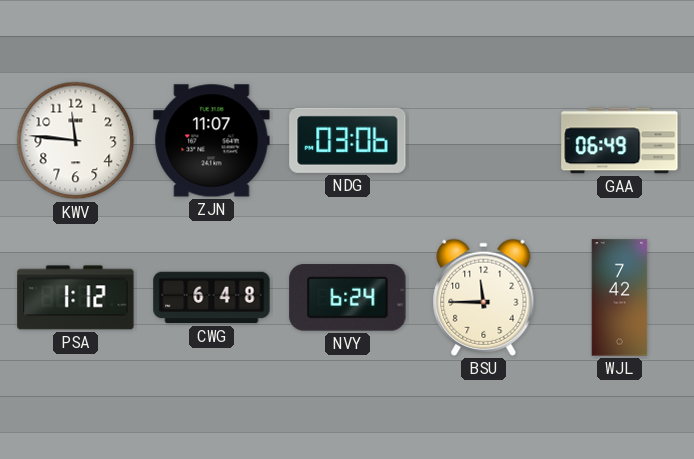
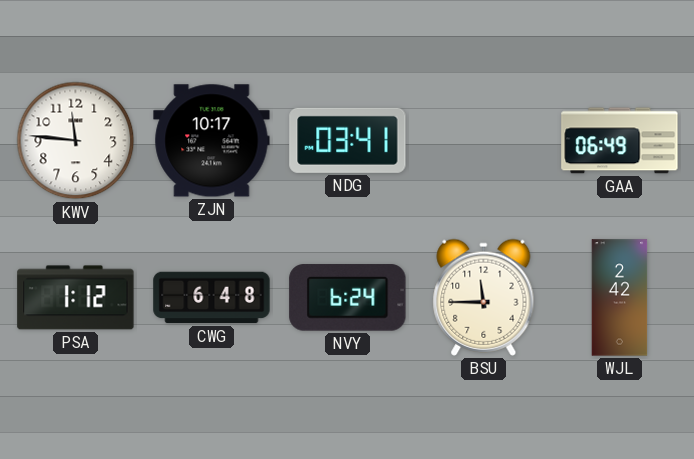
ZJN: 11:07 -> 10:17 (212, 141)
NDG: 03:06 -> 03:41 (348, 140)
WJL: 7:42 -> 2:42 (620, 298)
